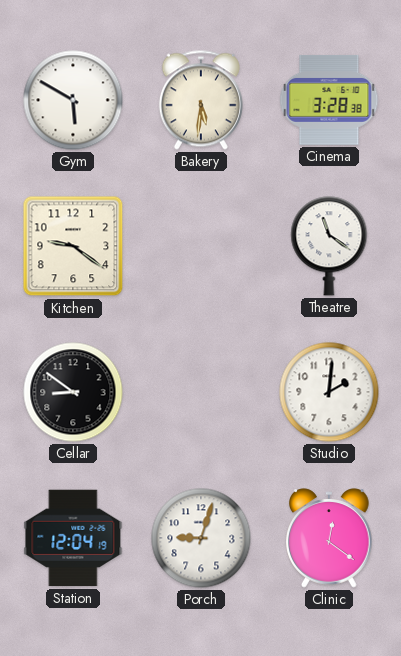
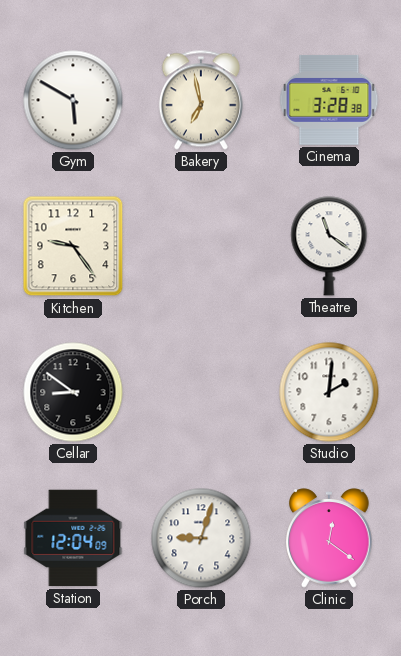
Bakery: 5:31 -> 6:58 (201, 100)
Kitchen: 9:21 -> 9:24 (73, 246)
Station: 12:04:19 -> 12:04:09 (73, 538)
